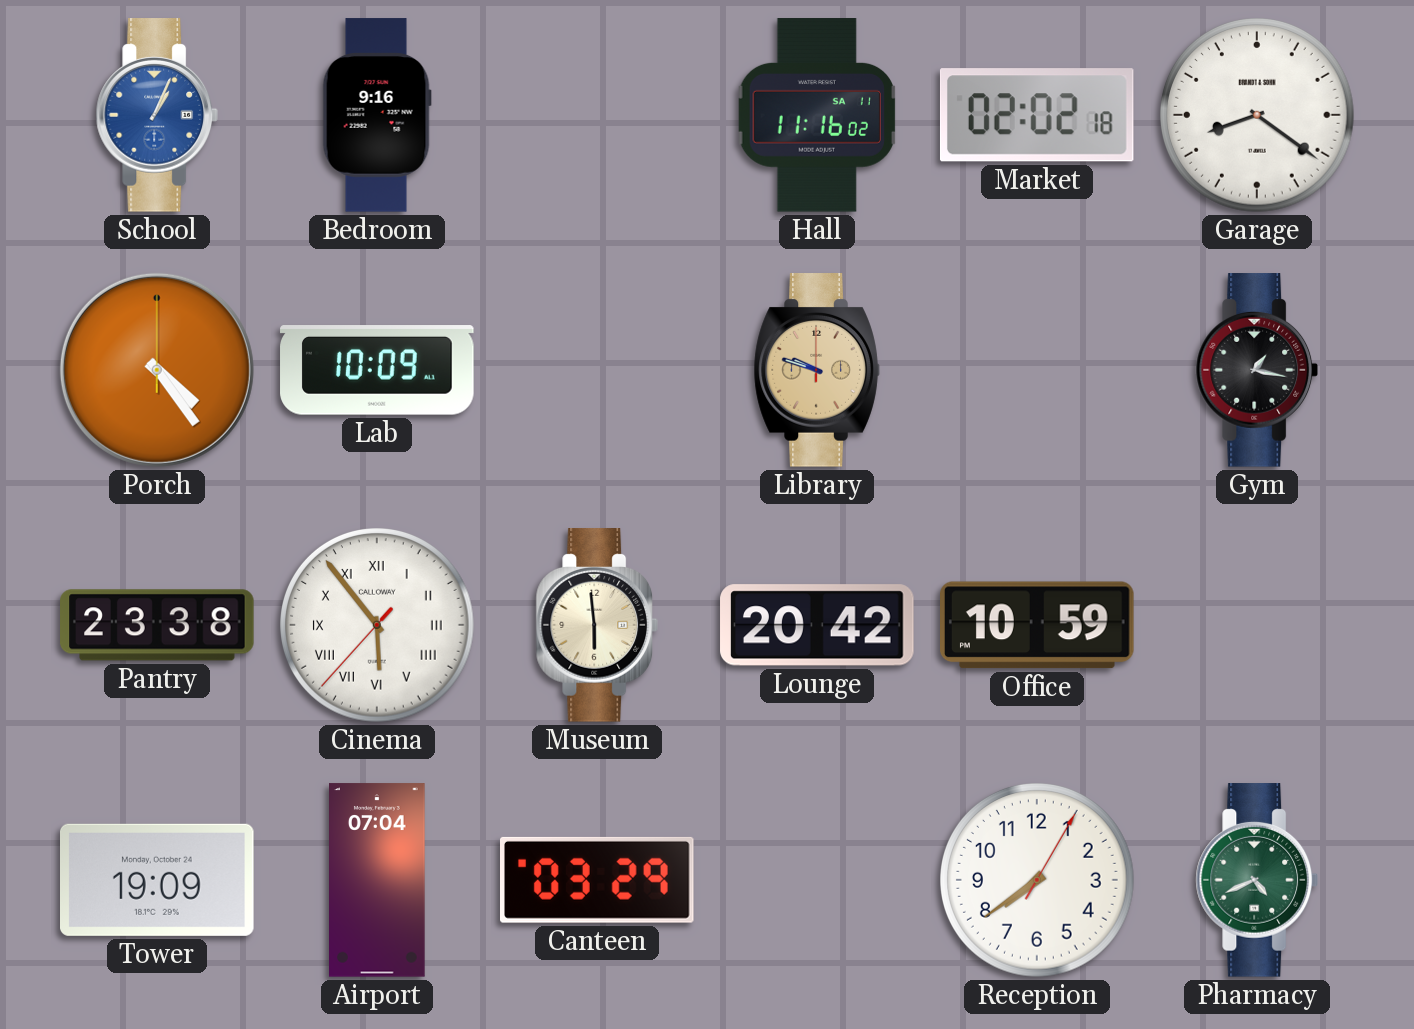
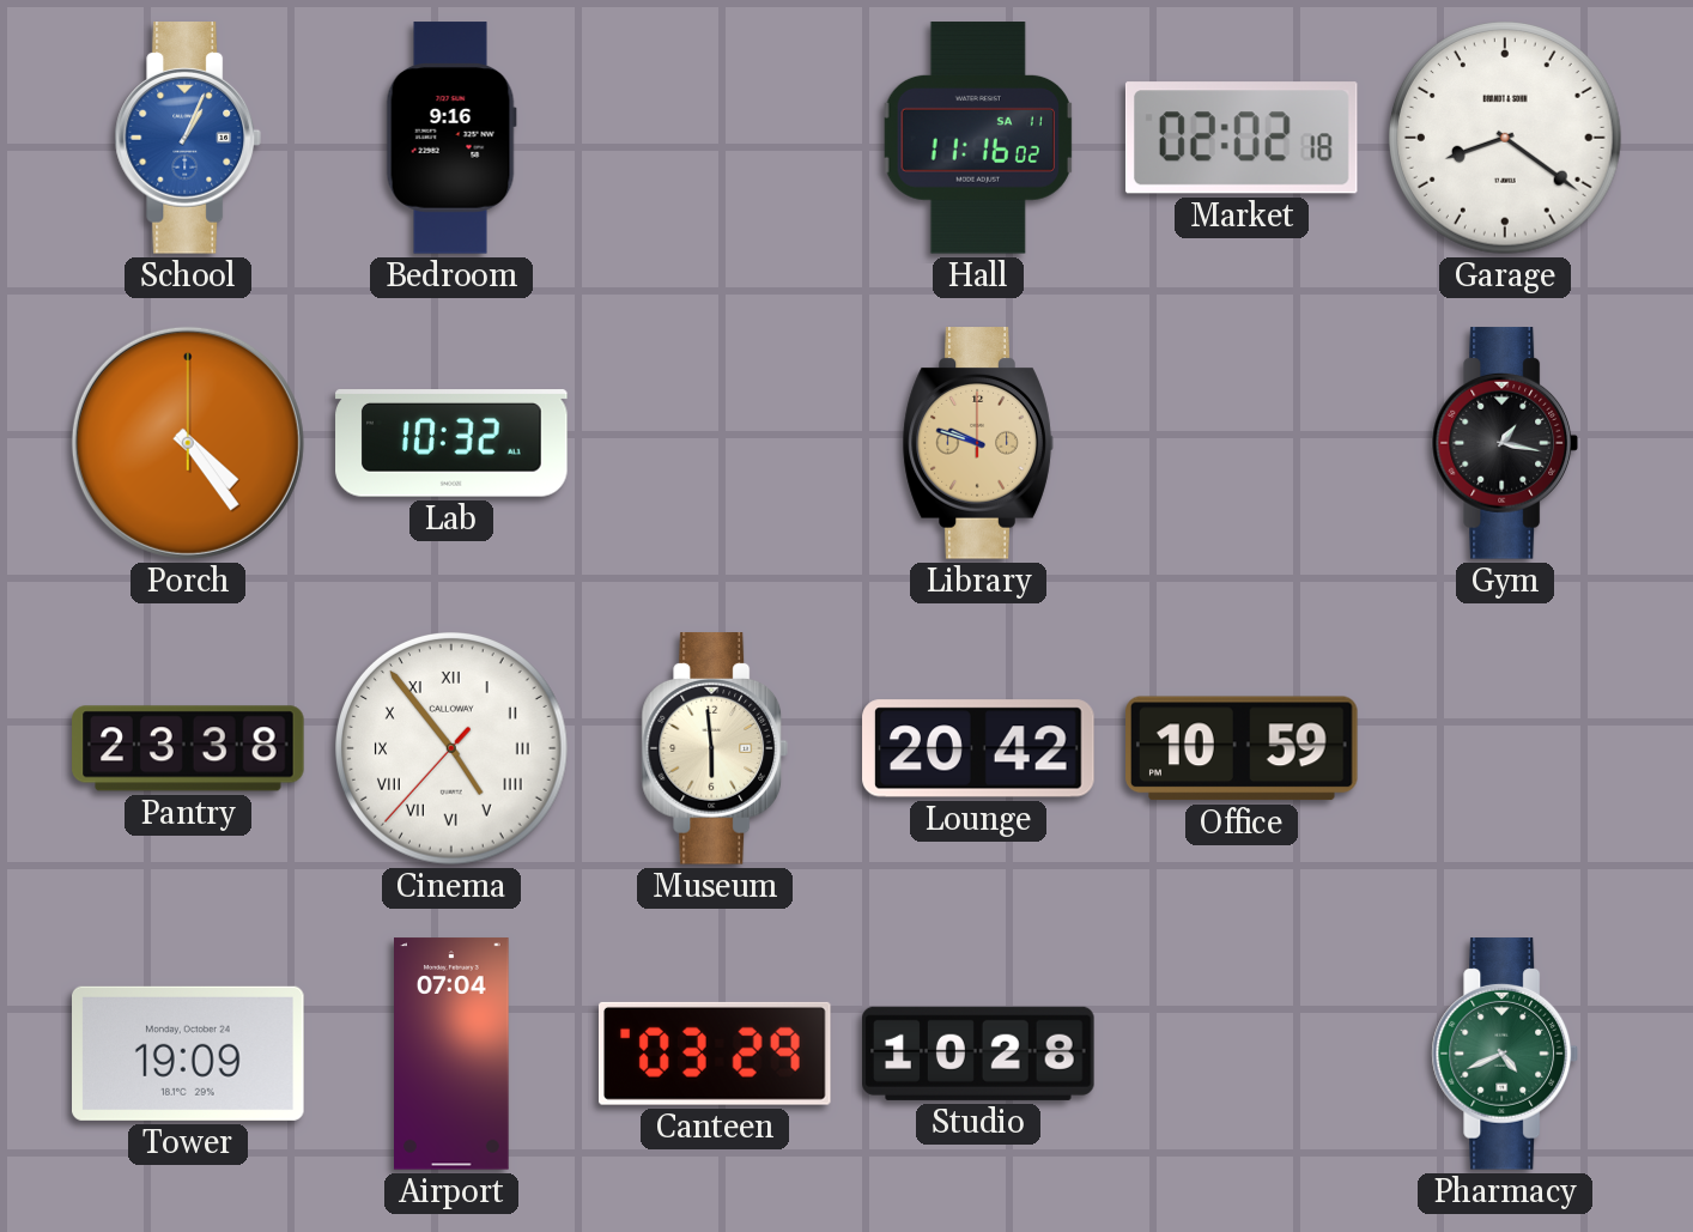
Lab: 10:09 -> 10:32 (451, 443)
Cinema: 5:53 -> 4:53 (453, 749)
Studio: none -> 10:28 (978, 1054)
Reception: 7:39 -> none (1038, 881)
